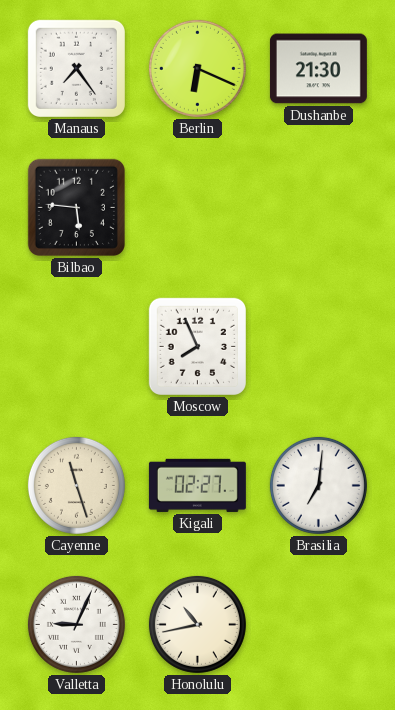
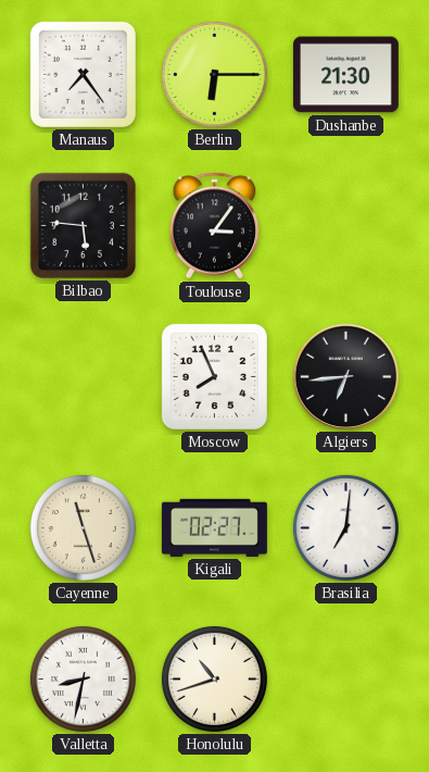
Berlin: 6:19 -> 6:15 (214, 74)
Toulouse: none -> 3:06 (215, 226)
Algiers: none -> 6:44 (345, 376)
Valletta: 9:04 -> 8:32 (83, 678)
Honolulu: 10:43 -> 10:42 (214, 678)
